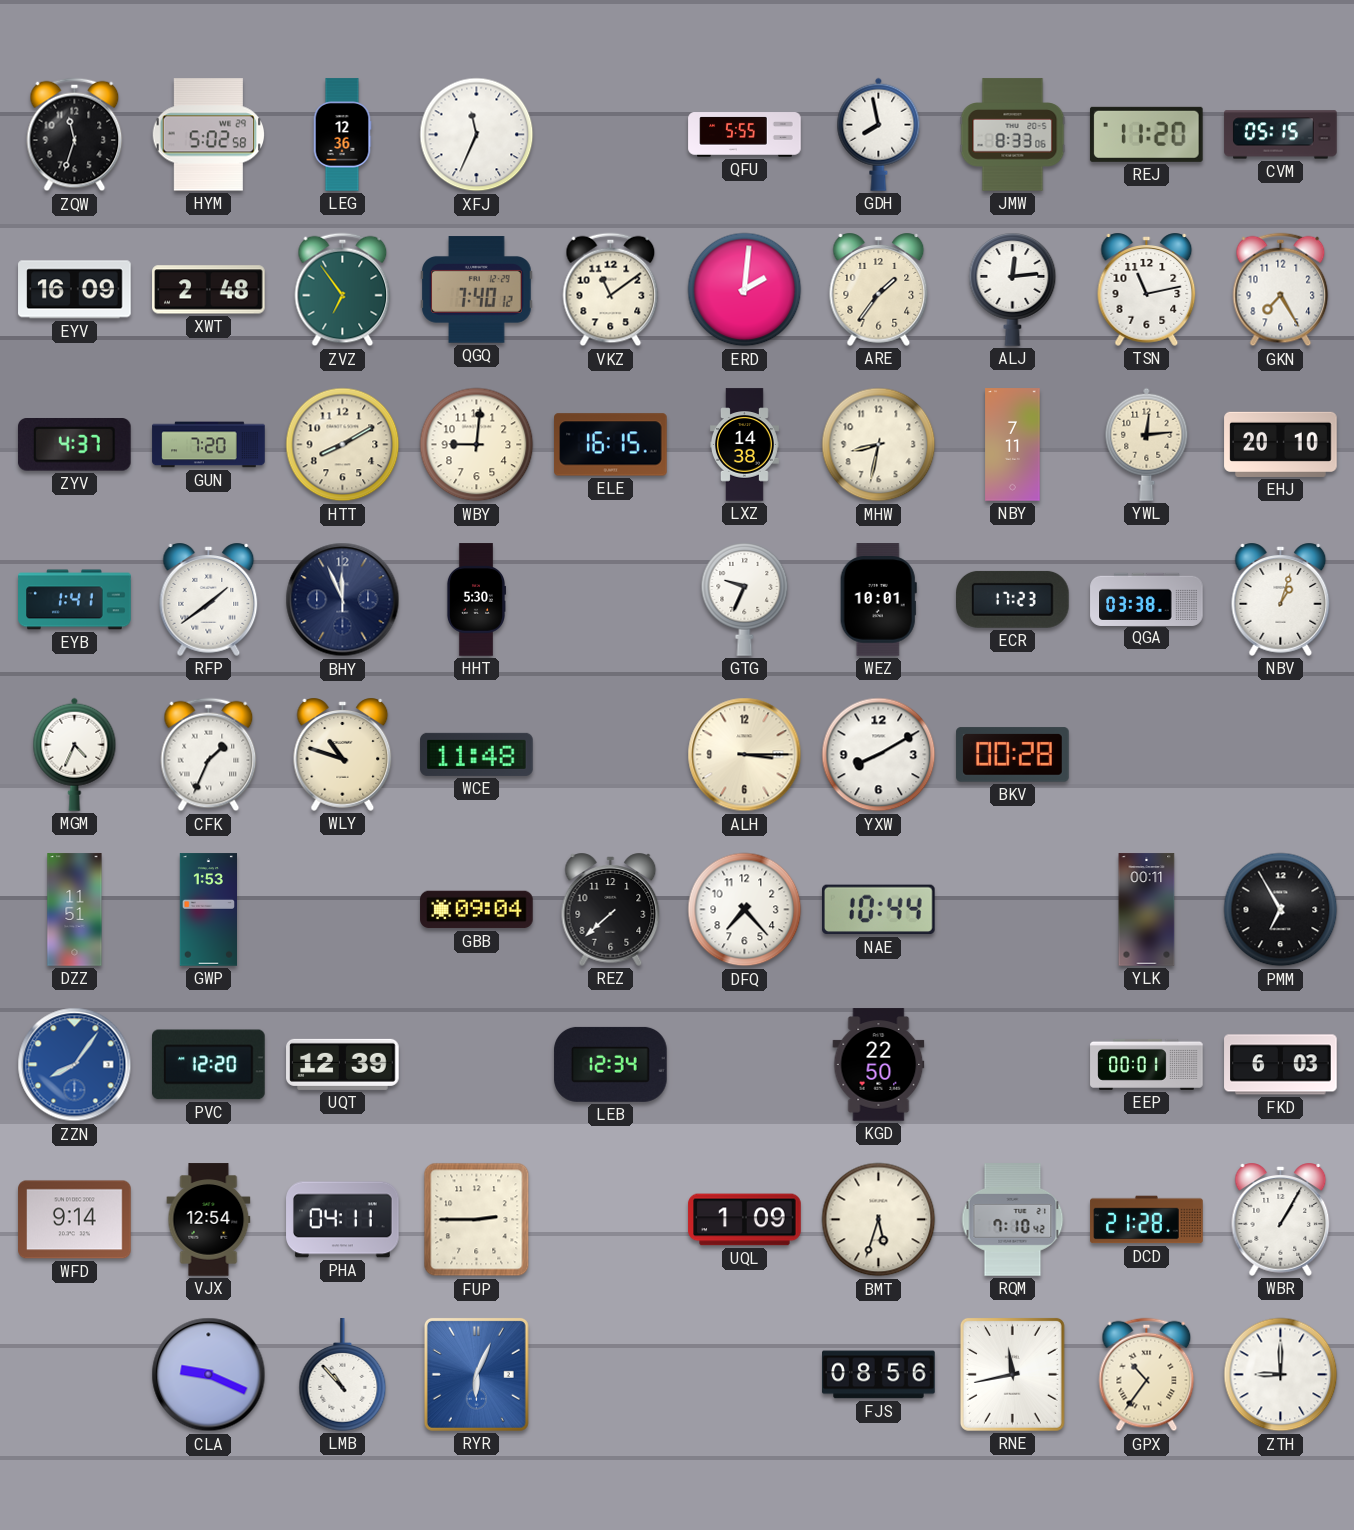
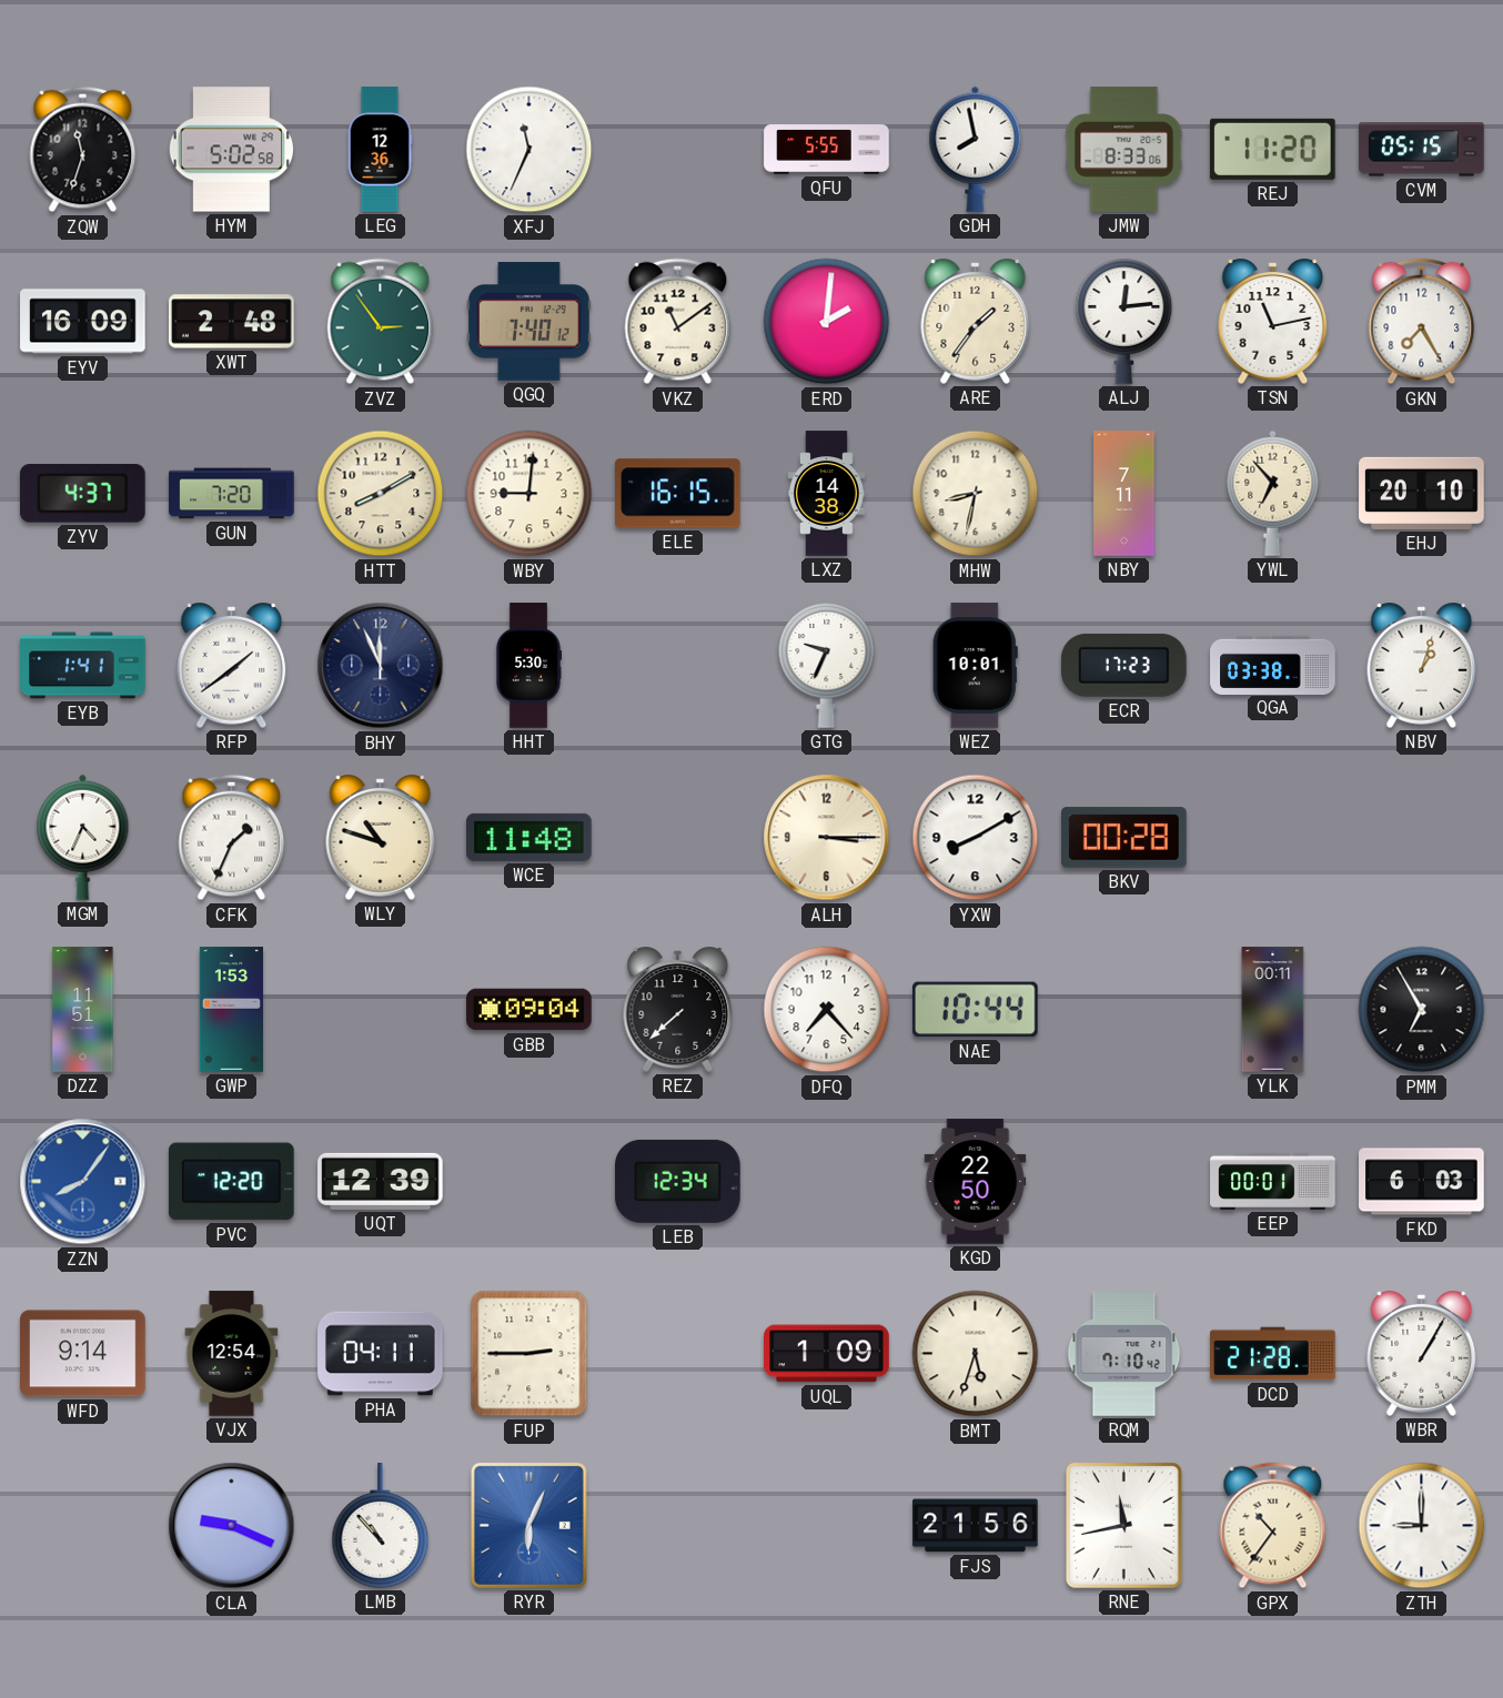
ZVZ: 6:54 -> 2:54 (381, 322)
YWL: 12:14 -> 6:53 (1273, 493)
FJS: 08:56 -> 21:56 (976, 1526)
